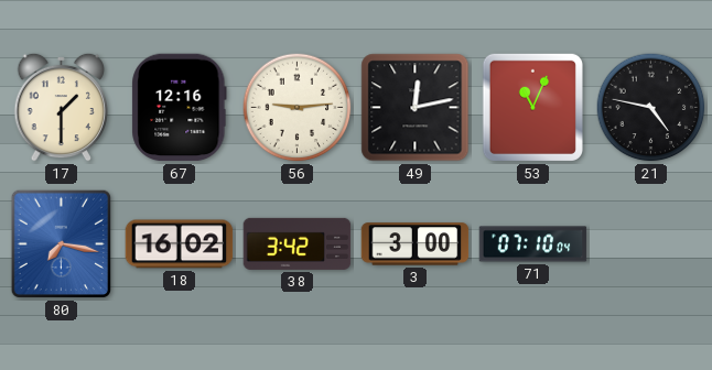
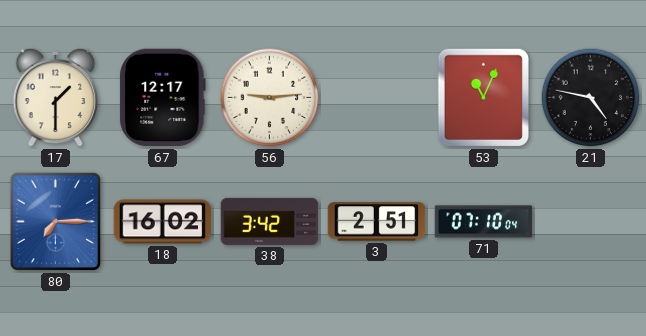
67: 12:16 -> 12:17 (163, 98)
49: 12:13 -> none (416, 108)
80: 7:17 -> 7:15 (55, 222)
3: 3:00 -> 2:51 (377, 222)
